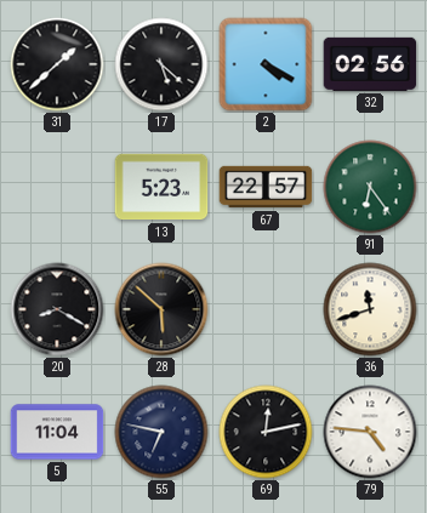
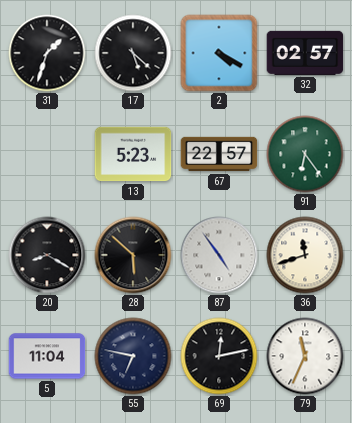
31: 1:38 -> 1:33 (47, 53)
32: 02:56 -> 02:57 (305, 53)
87: none -> 4:54 (219, 255)
79: 4:46 -> 11:34 (305, 356)
